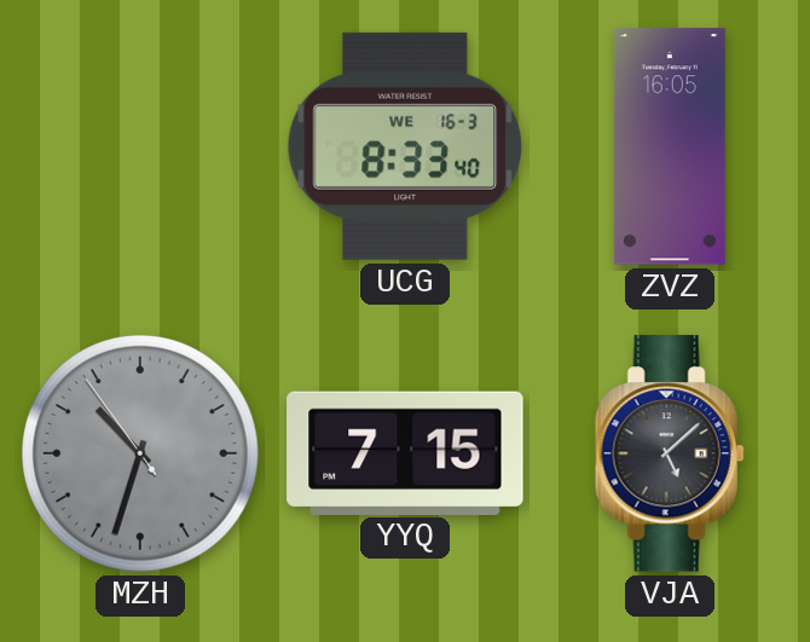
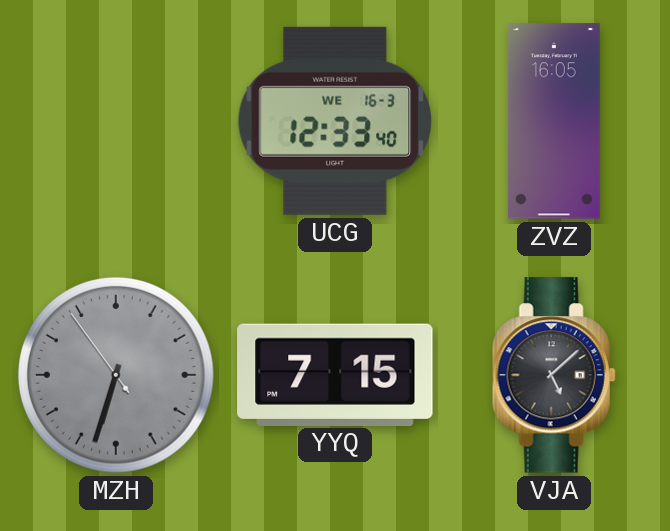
UCG: 8:33 -> 12:33 (335, 121)
MZH: 10:32 -> 6:32 (116, 375)
